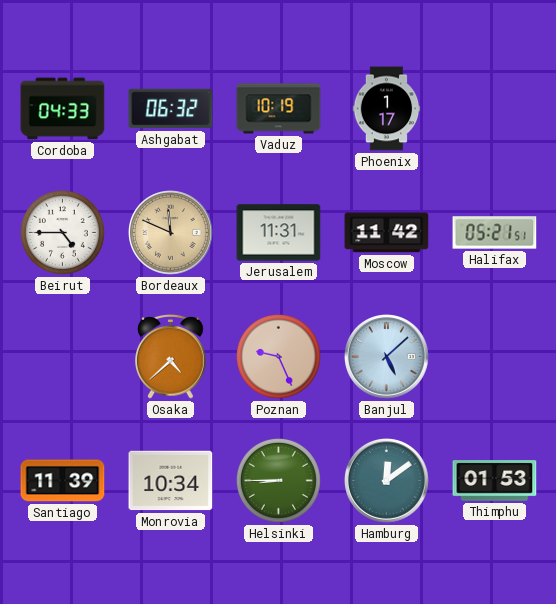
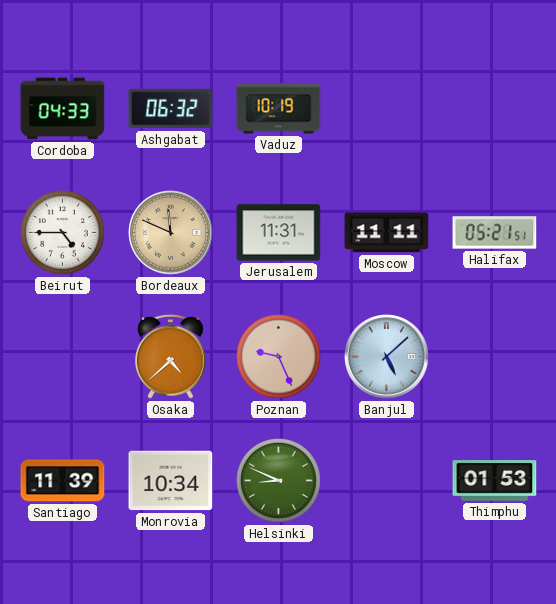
Phoenix: 1:17 -> none (387, 109)
Moscow: 11:42 -> 11:11 (387, 233)
Helsinki: 8:45 -> 8:49 (278, 480)
Hamburg: 12:09 -> none (387, 481)
